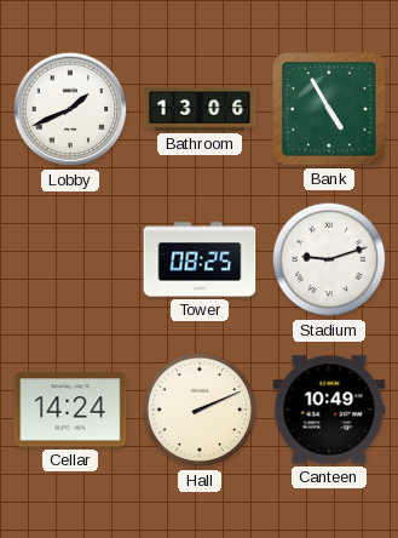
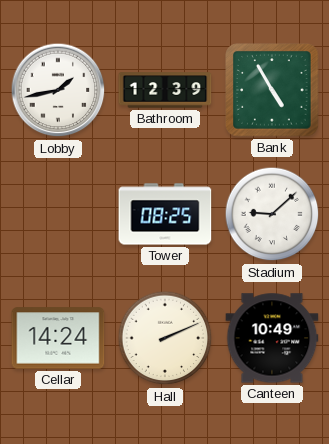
Lobby: 1:41 -> 1:43 (58, 90)
Bathroom: 13:06 -> 12:39 (165, 90)
Stadium: 9:12 -> 9:08 (272, 214)
